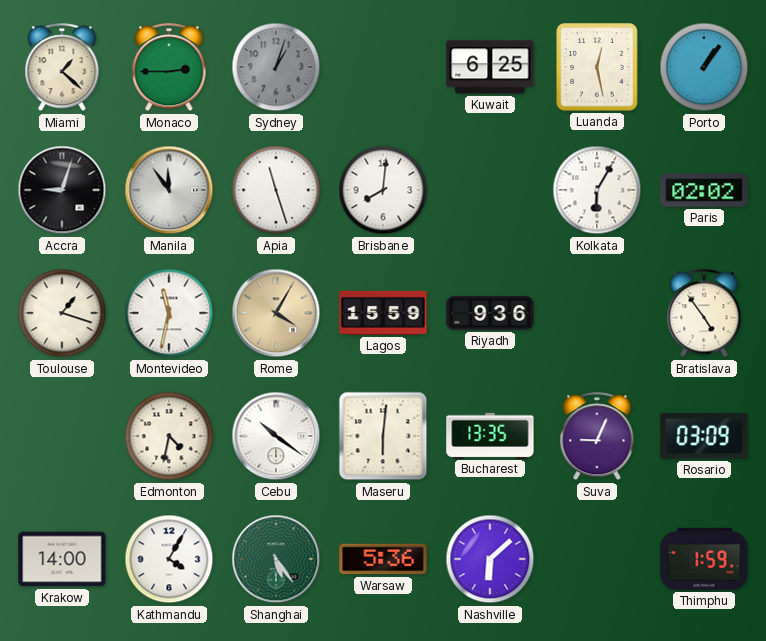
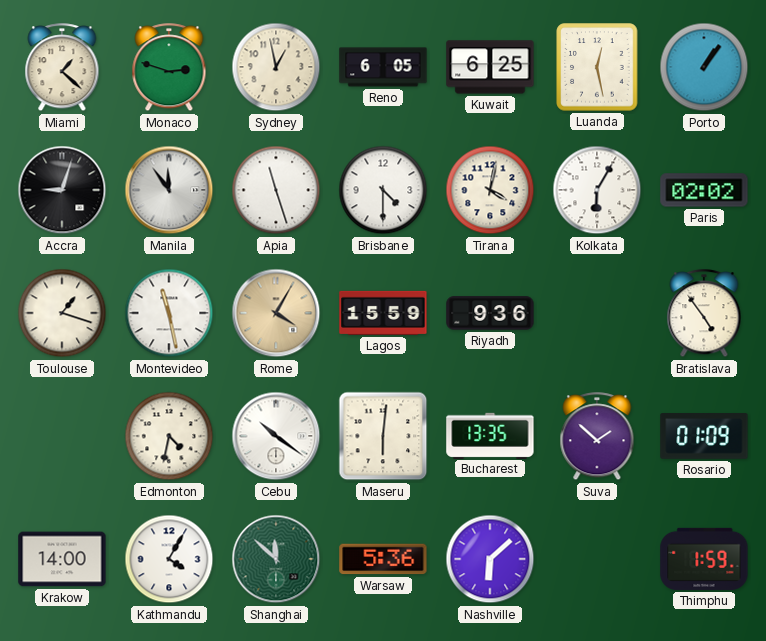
Monaco: 2:45 -> 2:48 (169, 68)
Sydney: 1:03 -> 12:58 (276, 67)
Sydney dial: grey -> cream (276, 67)
Reno: none -> 6:05 (383, 67)
Brisbane: 8:01 -> 4:30 (383, 190)
Tirana: none -> 4:02 (490, 190)
Montevideo: 11:32 -> 11:28 (169, 313)
Suva: 9:04 -> 1:52 (597, 437)
Rosario: 03:09 -> 01:09 (704, 436)
Shanghai: 5:24 -> 11:52 (276, 559)
